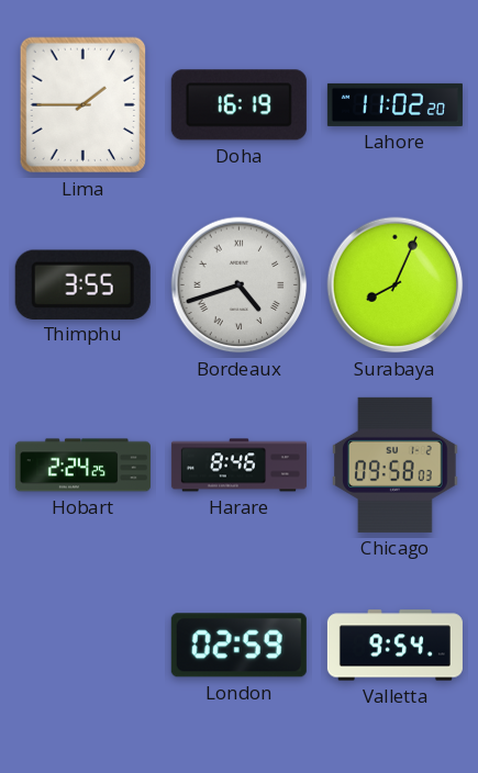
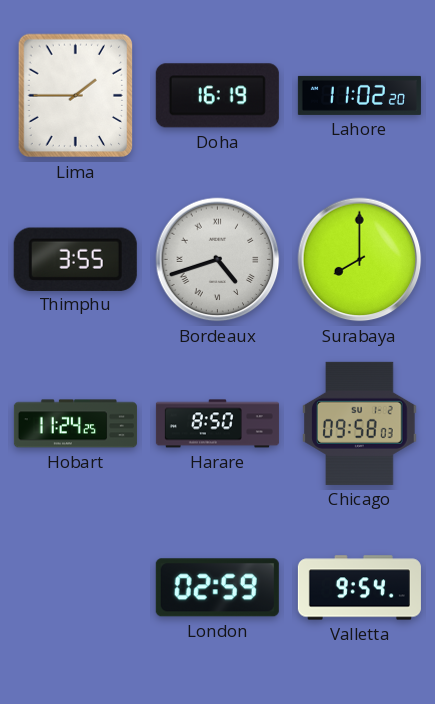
Surabaya: 8:04 -> 8:00 (360, 260)
Hobart: 2:24 -> 11:24 (75, 424)
Harare: 8:46 -> 8:50 (217, 424)
